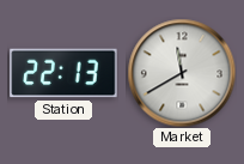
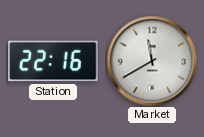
Station: 22:13 -> 22:16 (53, 61)
